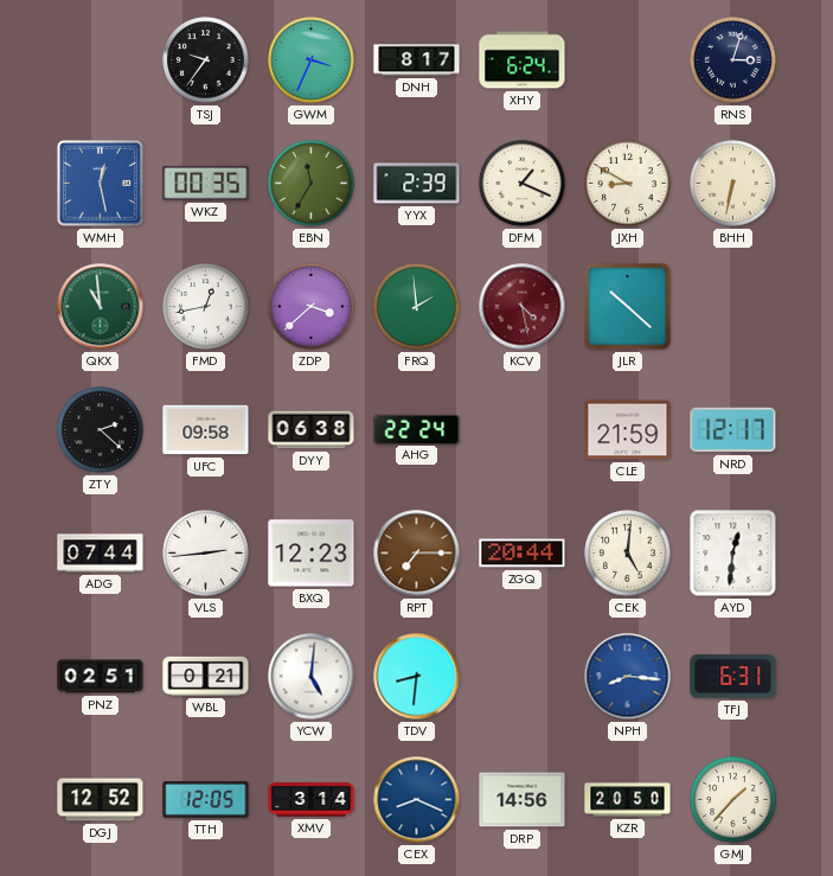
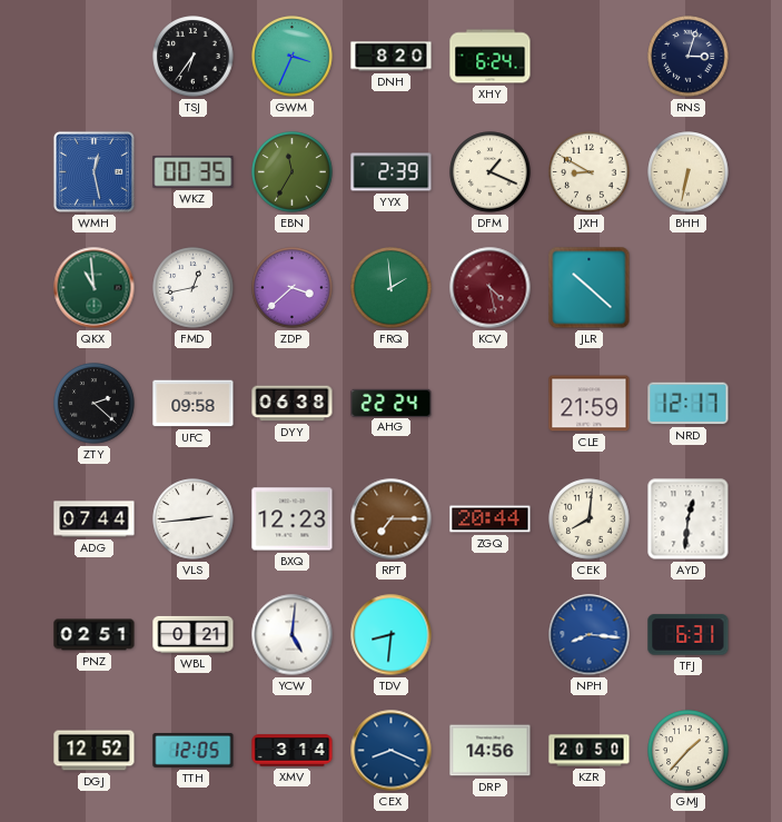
TSJ: 9:36 -> 6:36 (194, 57)
DNH: 8:17 -> 8:20 (392, 57)
CEK: 5:01 -> 8:01 (590, 519)
